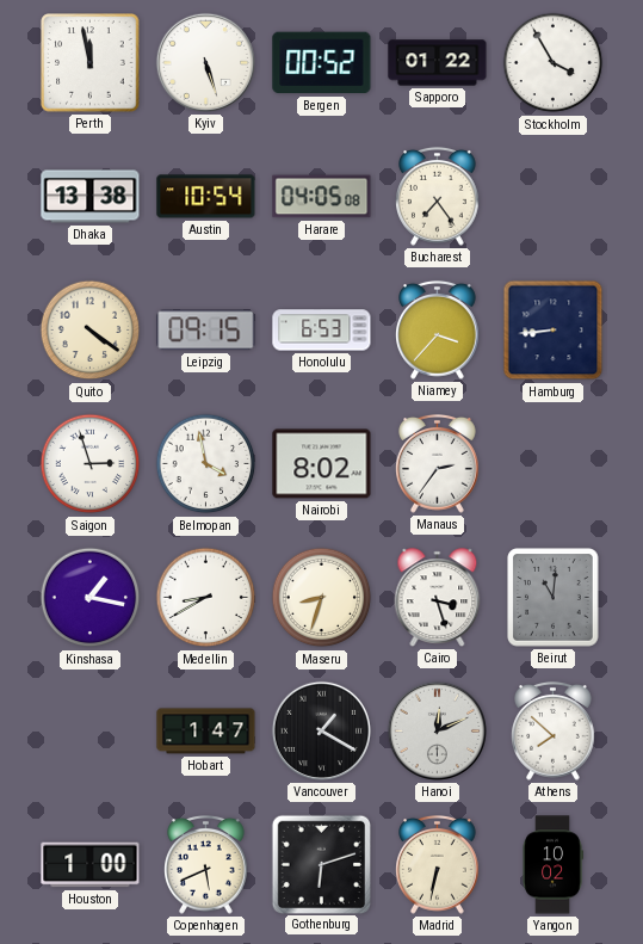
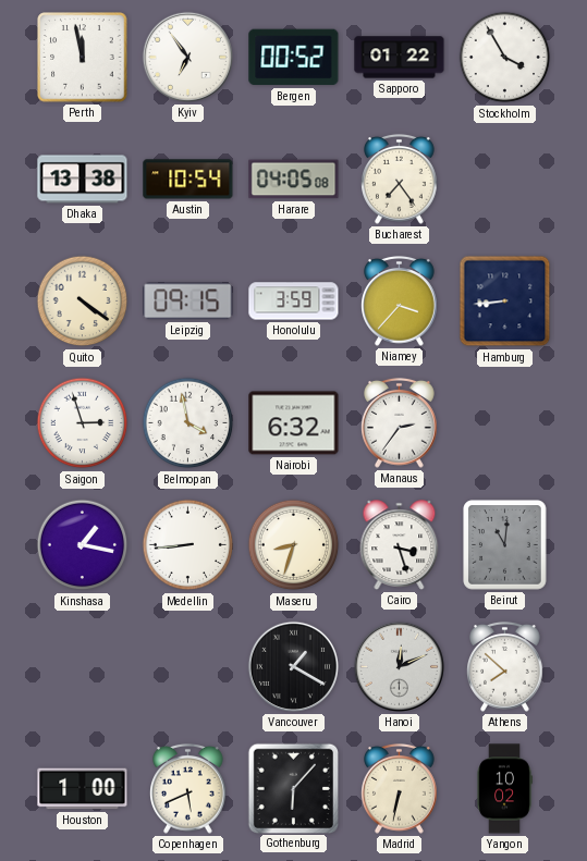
Kyiv: 5:27 -> 6:54 (187, 57)
Honolulu: 6:53 -> 3:59 (294, 302)
Nairobi: 8:02 -> 6:32 (294, 423)
Medellin: 8:40 -> 8:44 (188, 545)
Hobart: 1:47 -> none (206, 732)
Gothenburg: 6:12 -> 6:07 (293, 788)
